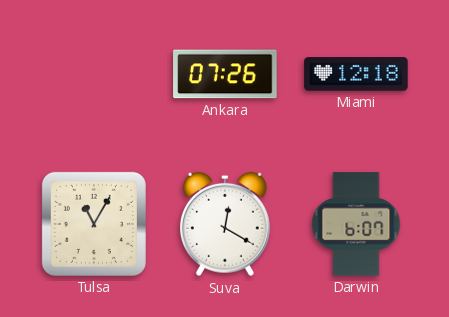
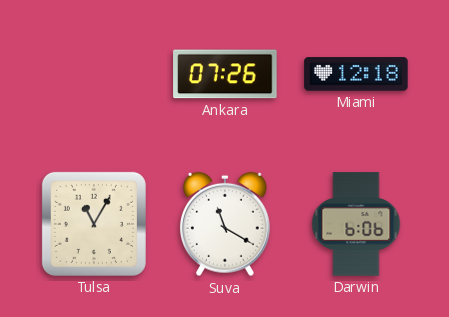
Suva: 12:20 -> 11:20 (225, 224)
Darwin: 6:07 -> 6:06 (356, 224)
